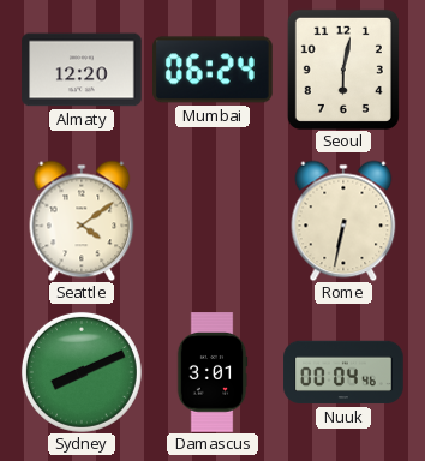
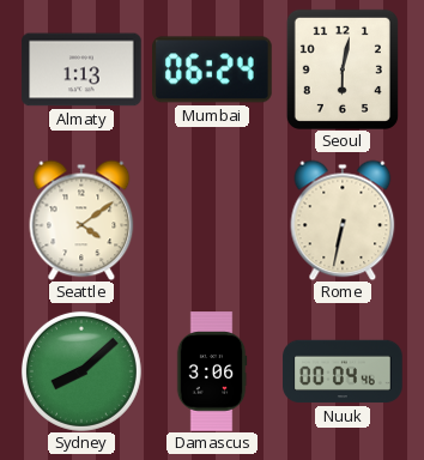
Almaty: 12:20 -> 1:13 (81, 69)
Sydney: 8:11 -> 8:08 (81, 371)
Damascus: 3:01 -> 3:06 (212, 371)
